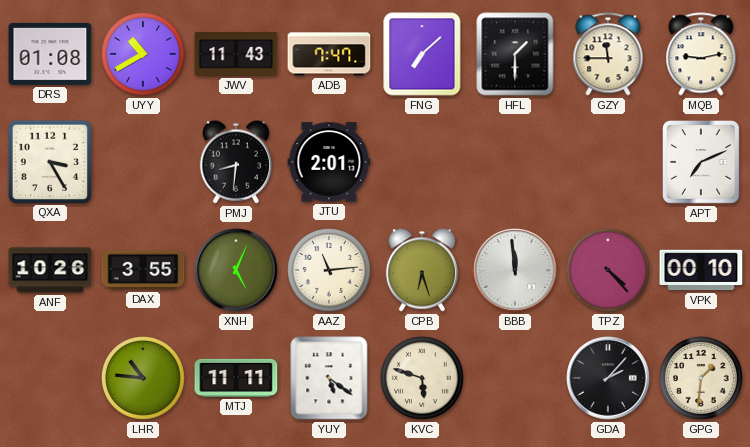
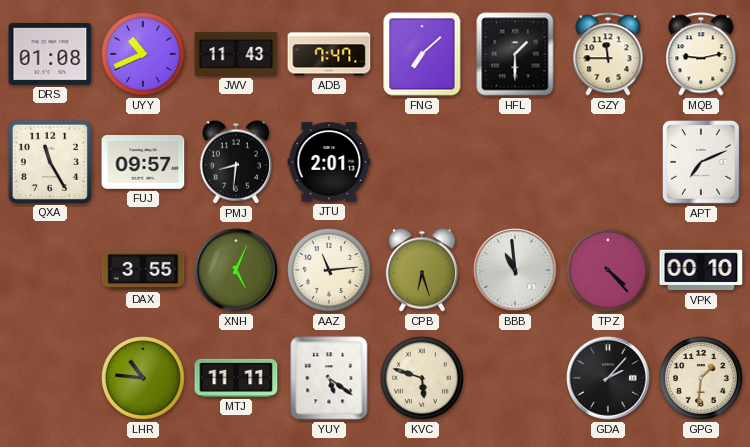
UYY: 10:40 -> 10:41 (144, 55)
QXA: 3:25 -> 11:25 (50, 161)
FUJ: none -> 09:57 (143, 163)
ANF: 10:26 -> none (50, 270)
BBB: 11:59 -> 10:59 (515, 270)
